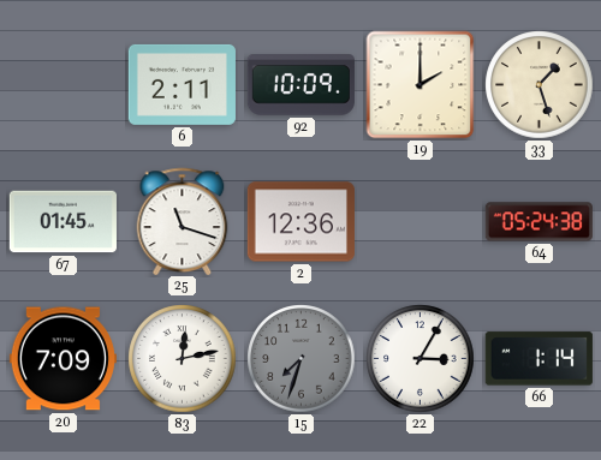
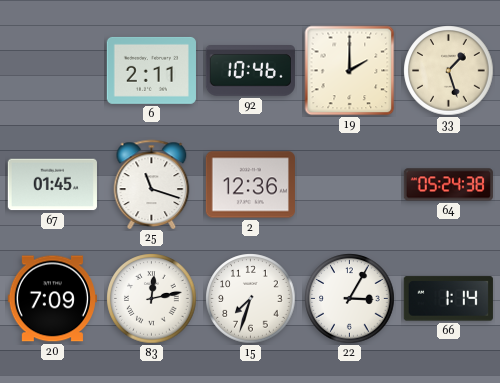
92: 10:09 -> 10:46 (250, 71)
15 dial: grey -> white (251, 299)
